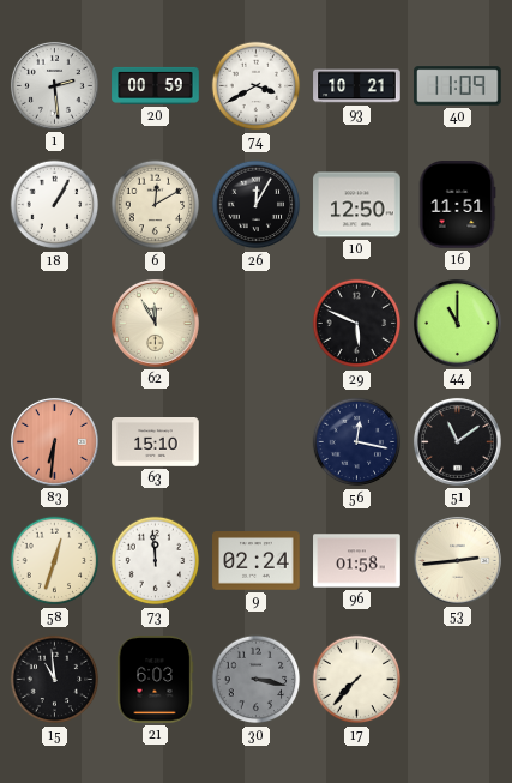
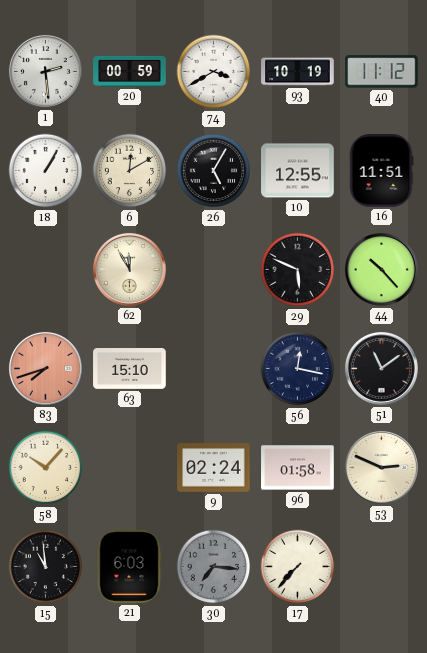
93: 10:21 -> 10:19 (298, 72)
40: 11:09 -> 11:12 (382, 72)
26: 12:05 -> 5:05 (214, 171)
10: 12:50 -> 12:55 (298, 171)
44: 11:00 -> 10:23 (381, 269)
83: 6:31 -> 7:42 (45, 368)
58: 12:33 -> 10:07 (46, 468)
73: 11:59 -> none (156, 561)
53: 2:44 -> 2:49 (381, 467)
30: 3:17 -> 7:16 (214, 567)
